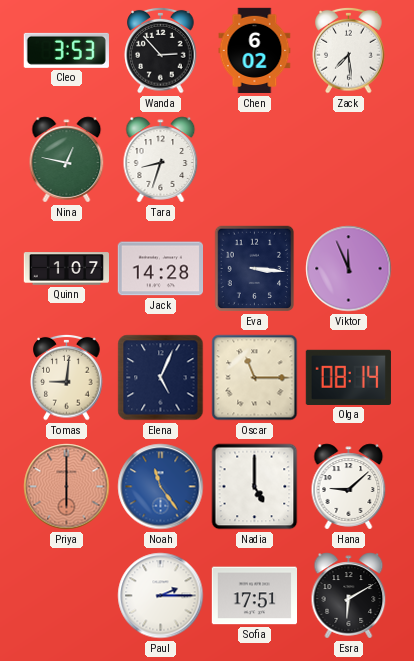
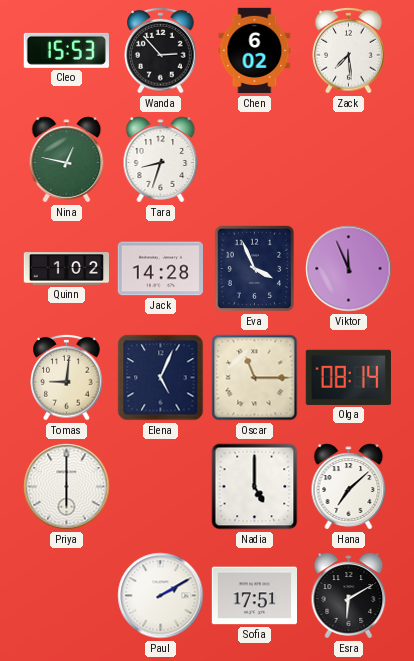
Cleo: 3:53 -> 15:53 (66, 50)
Quinn: 1:07 -> 1:02 (66, 269)
Eva: 3:16 -> 3:56 (255, 269)
Priya dial: salmon -> white (67, 487)
Noah: 11:24 -> none (161, 487)
Hana: 9:08 -> 7:08 (349, 487)
Paul: 2:15 -> 2:10 (161, 596)
